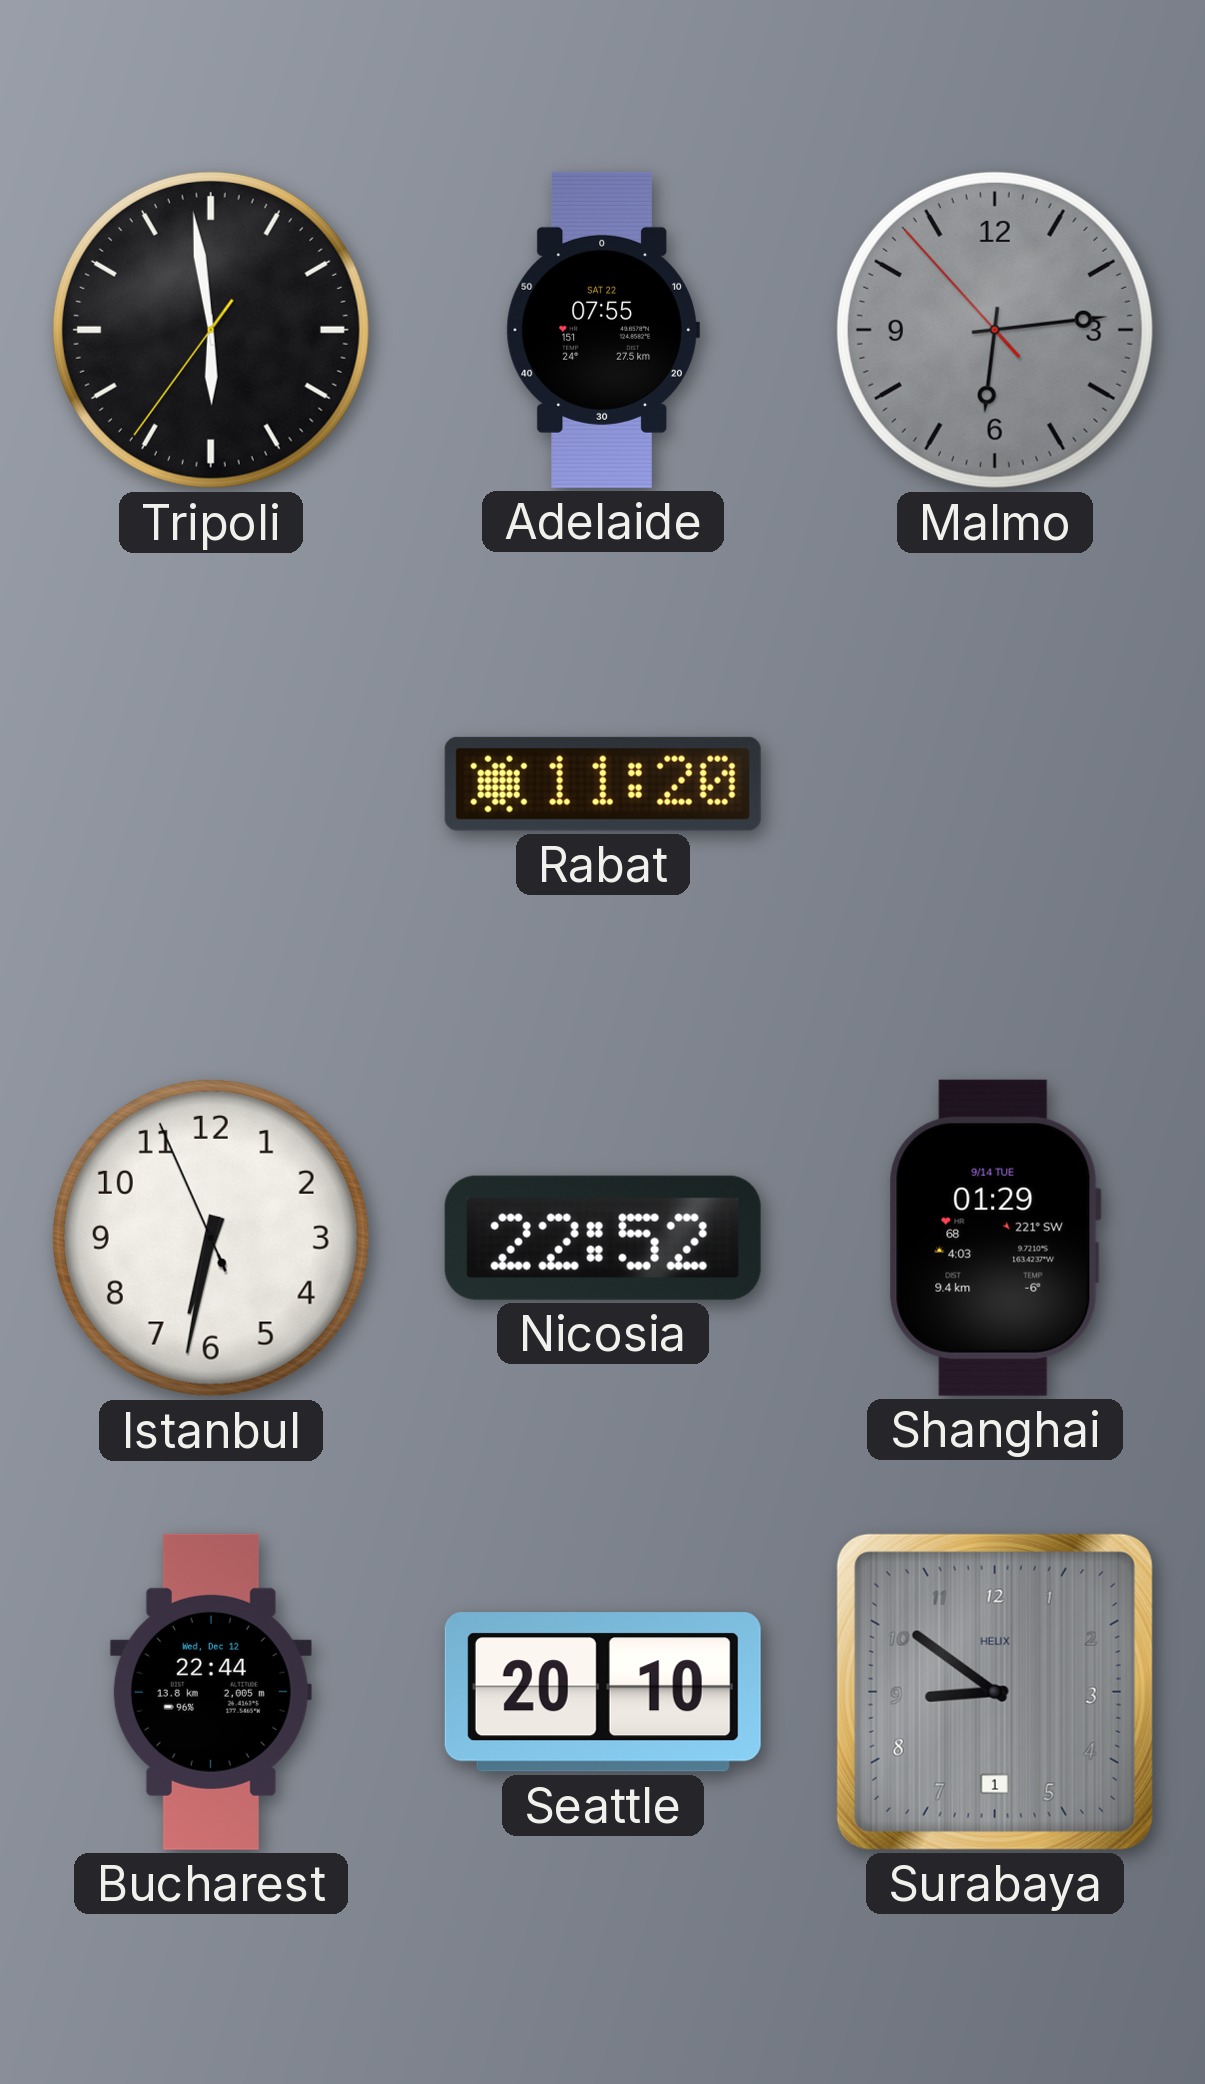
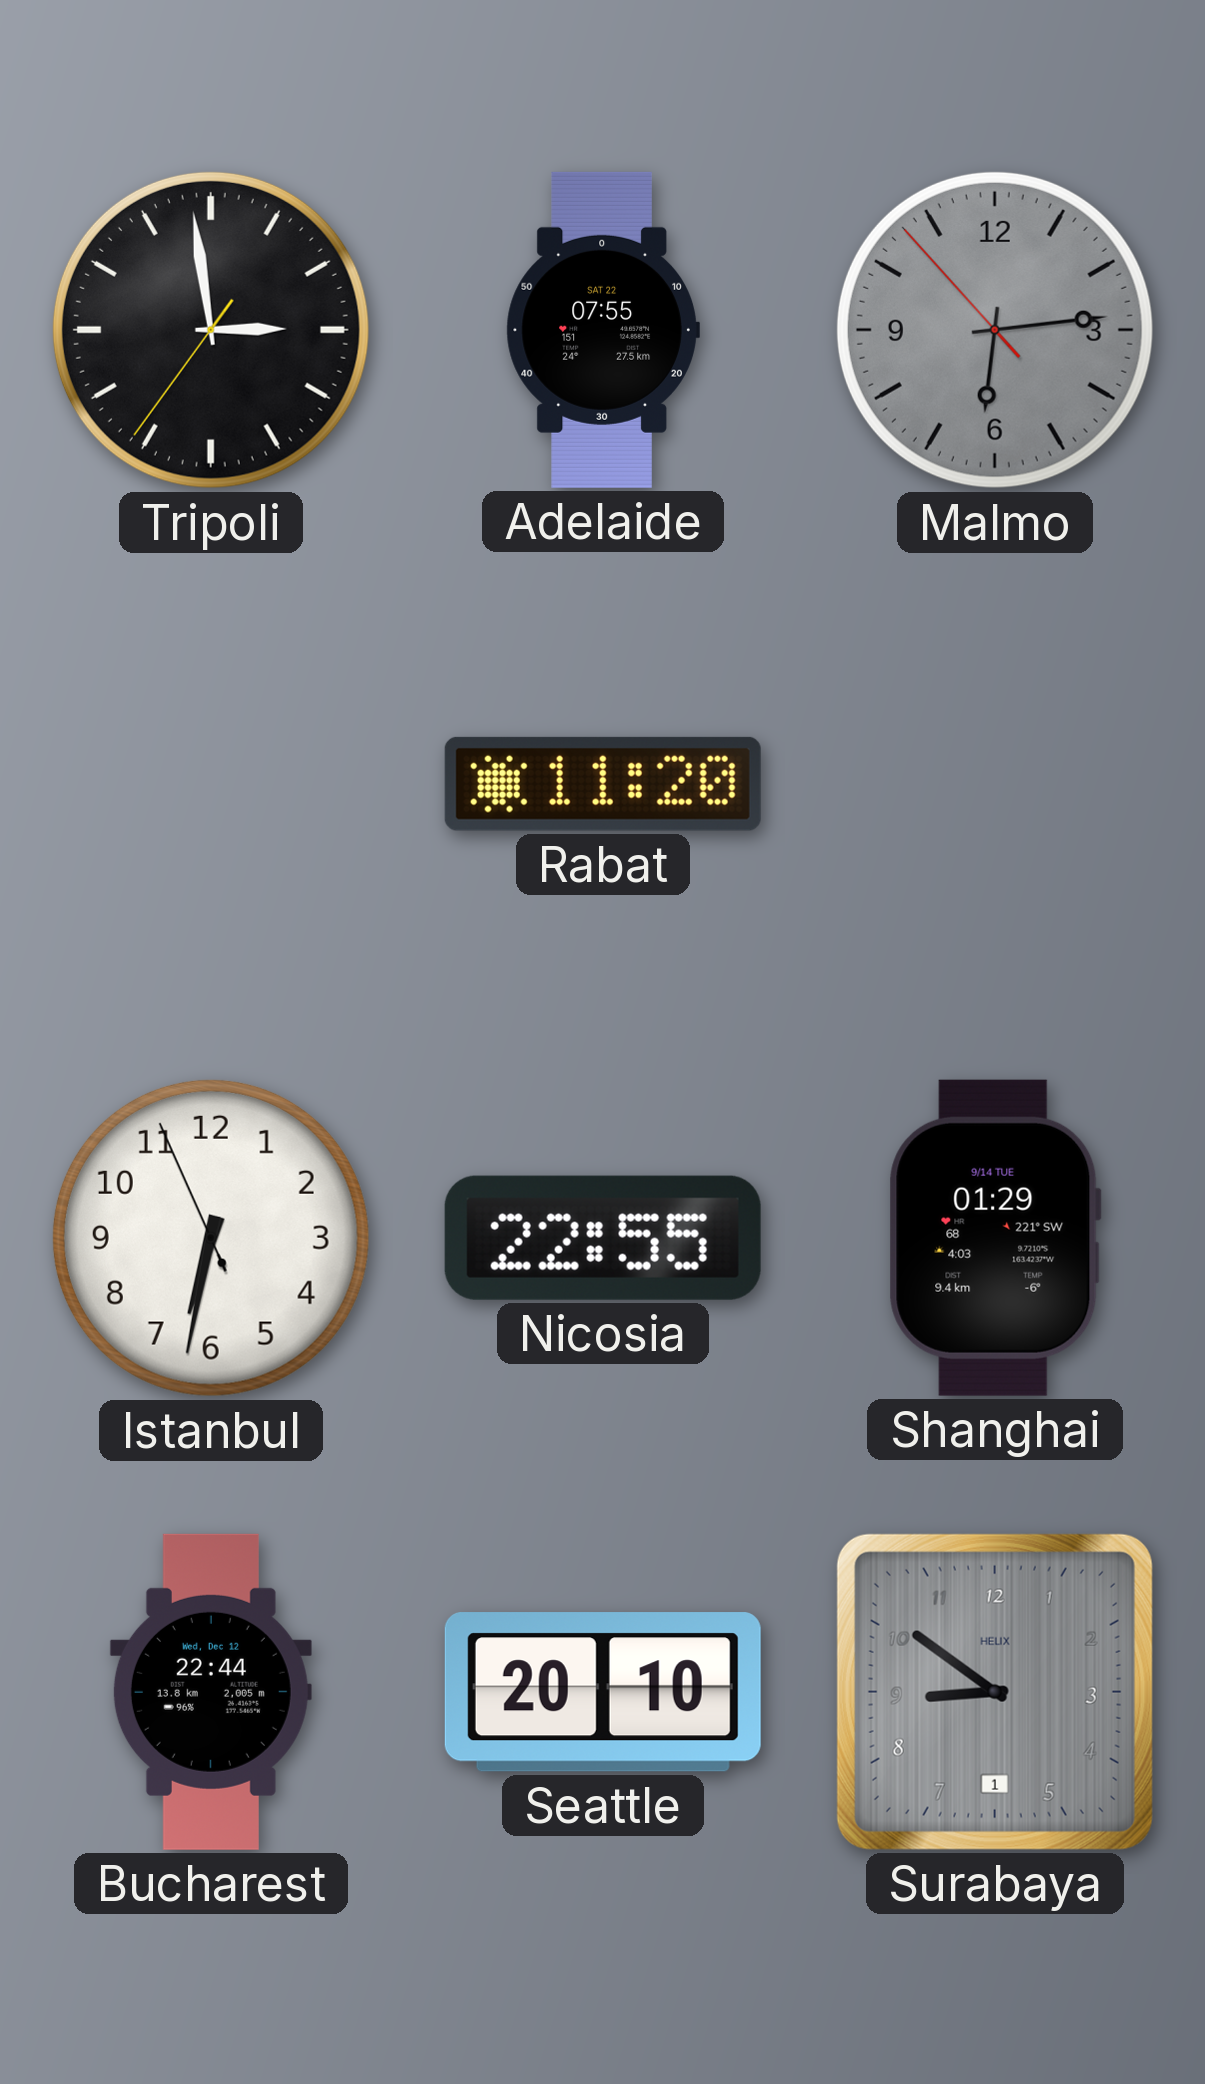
Tripoli: 5:58 -> 2:58 (211, 330)
Nicosia: 22:52 -> 22:55 (603, 1238)
